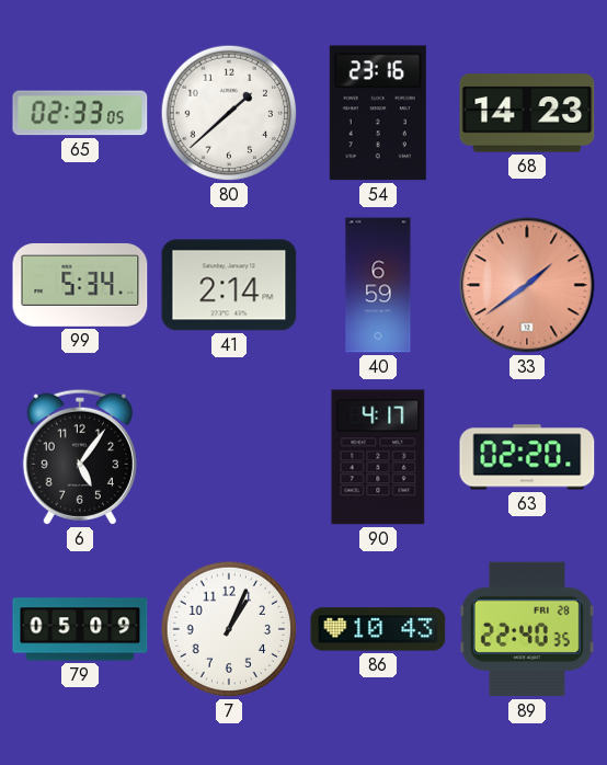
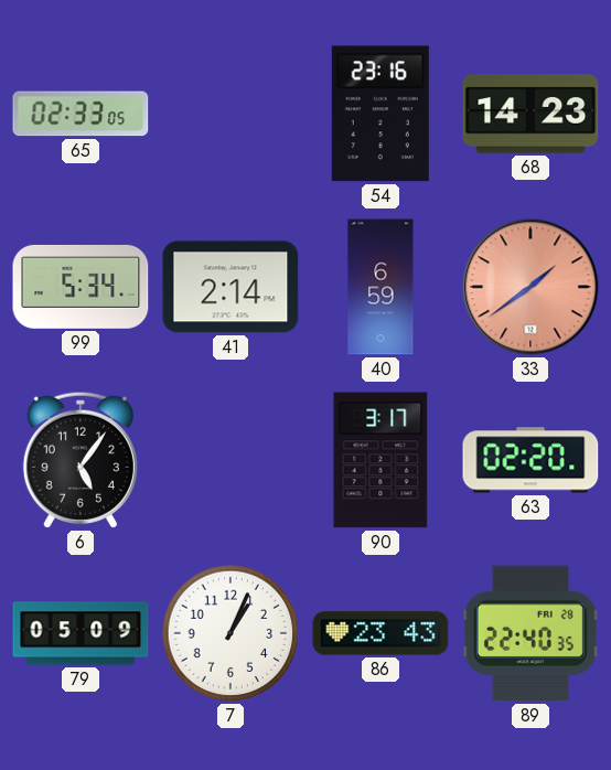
80: 1:38 -> none (229, 113)
90: 4:17 -> 3:17 (380, 460)
86: 10:43 -> 23:43 (380, 633)
